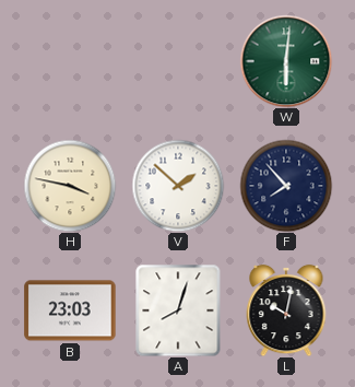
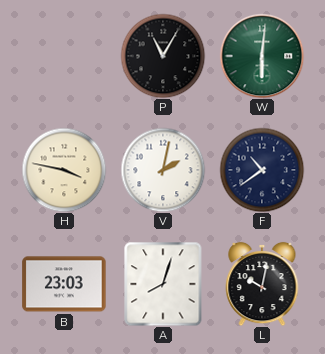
P: none -> 11:05 (163, 56)
V: 1:52 -> 2:02 (163, 170)
F: 7:53 -> 10:39 (262, 170)
